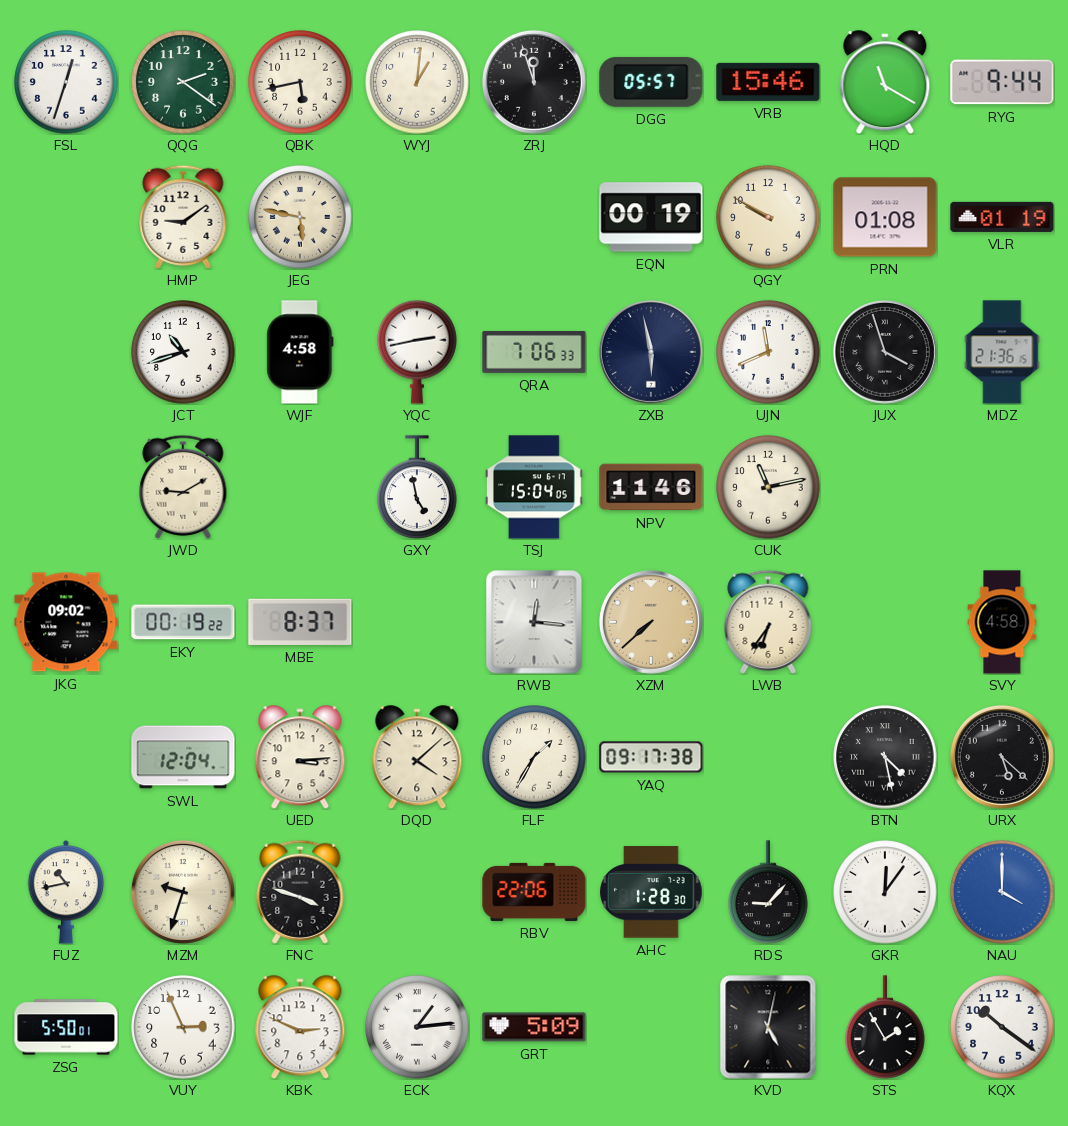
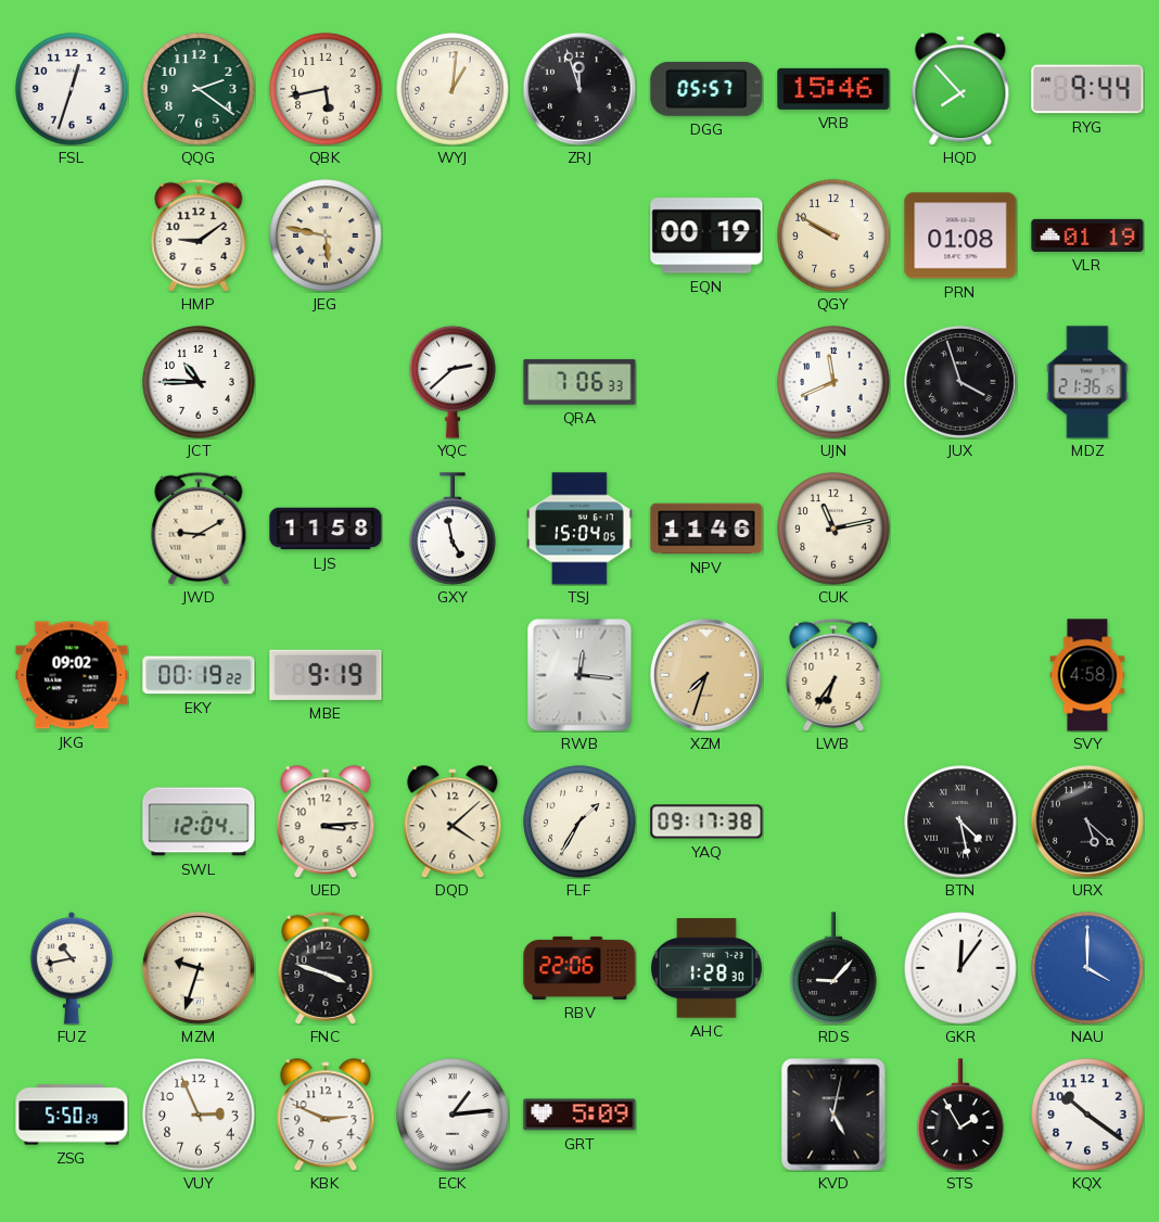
HQD: 11:20 -> 7:53 (960, 89)
JCT: 10:42 -> 10:45 (199, 382)
WJF: 4:58 -> none (300, 352)
YQC: 2:43 -> 2:38 (453, 382)
ZXB: 5:58 -> none (651, 352)
LJS: none -> 11:58 (326, 529)
MBE: 8:37 -> 9:19 (326, 675)
XZM: 7:38 -> 7:33 (706, 675)
ZSG: 5:50:01 -> 5:50:29 (72, 1115)
